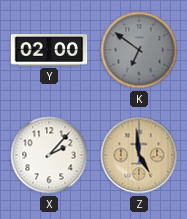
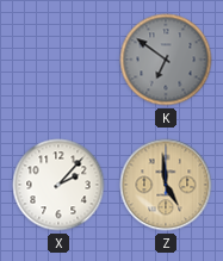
Y: 02:00 -> none (49, 50)
